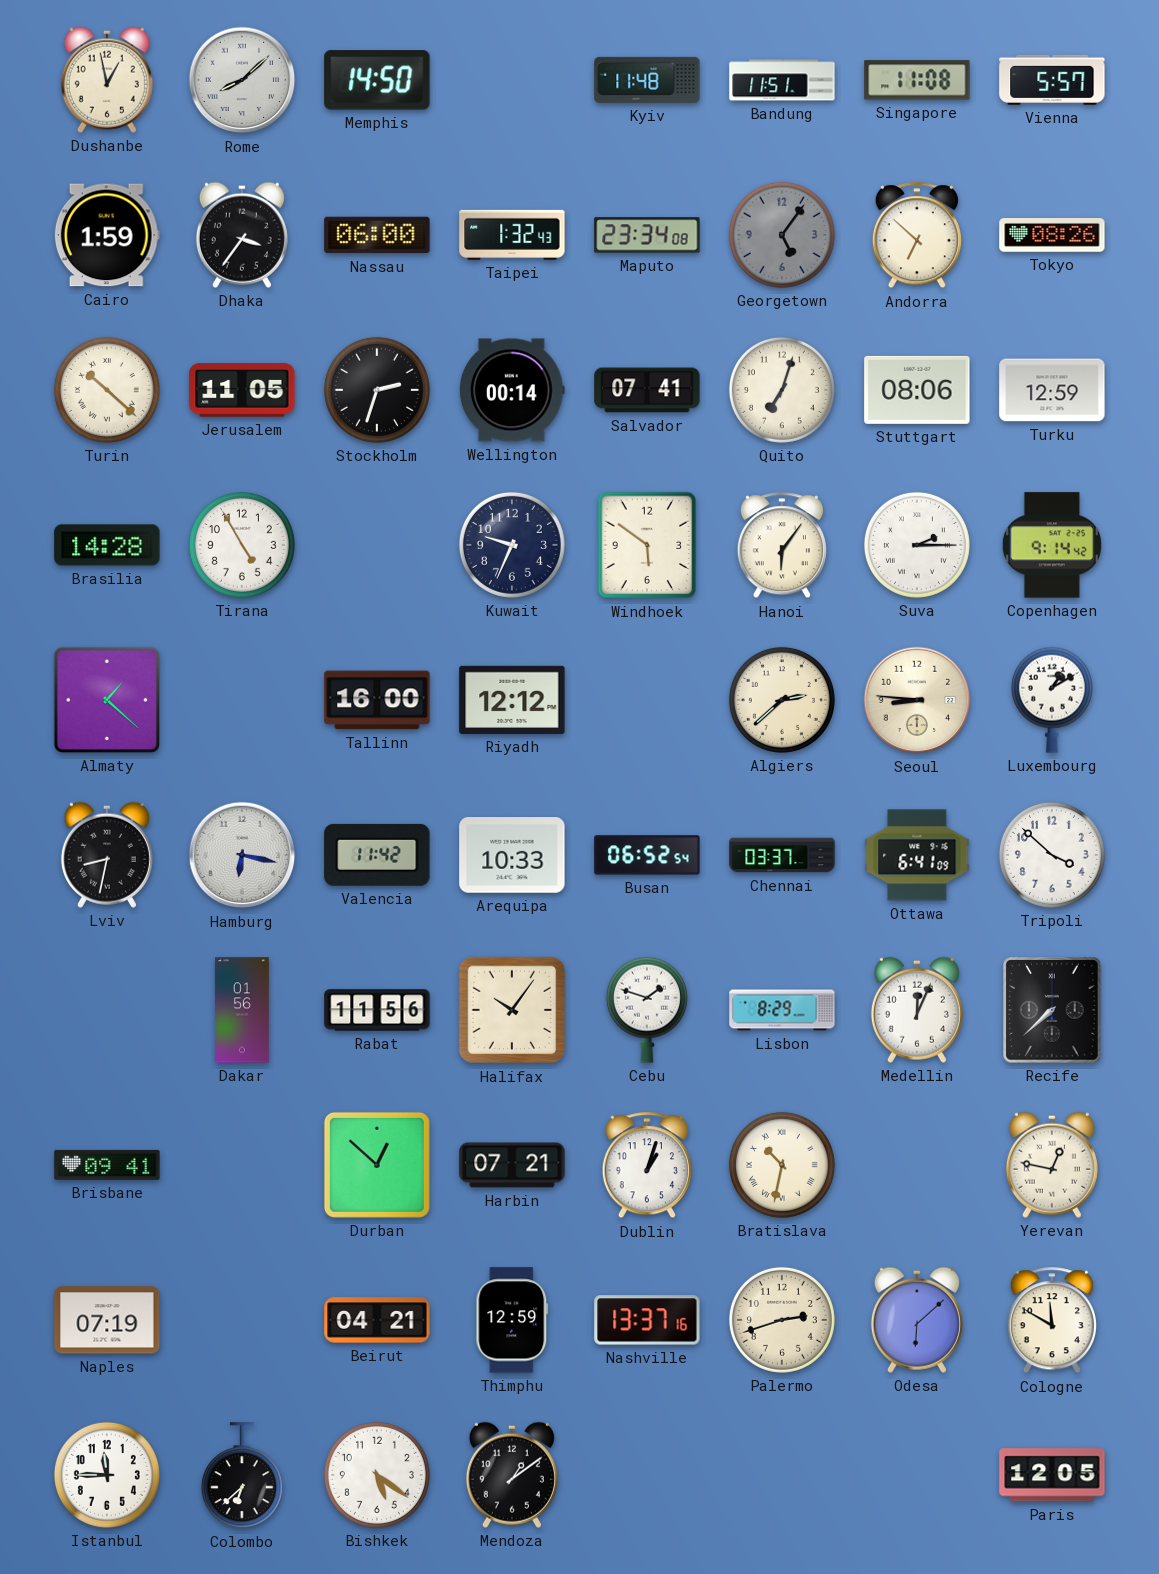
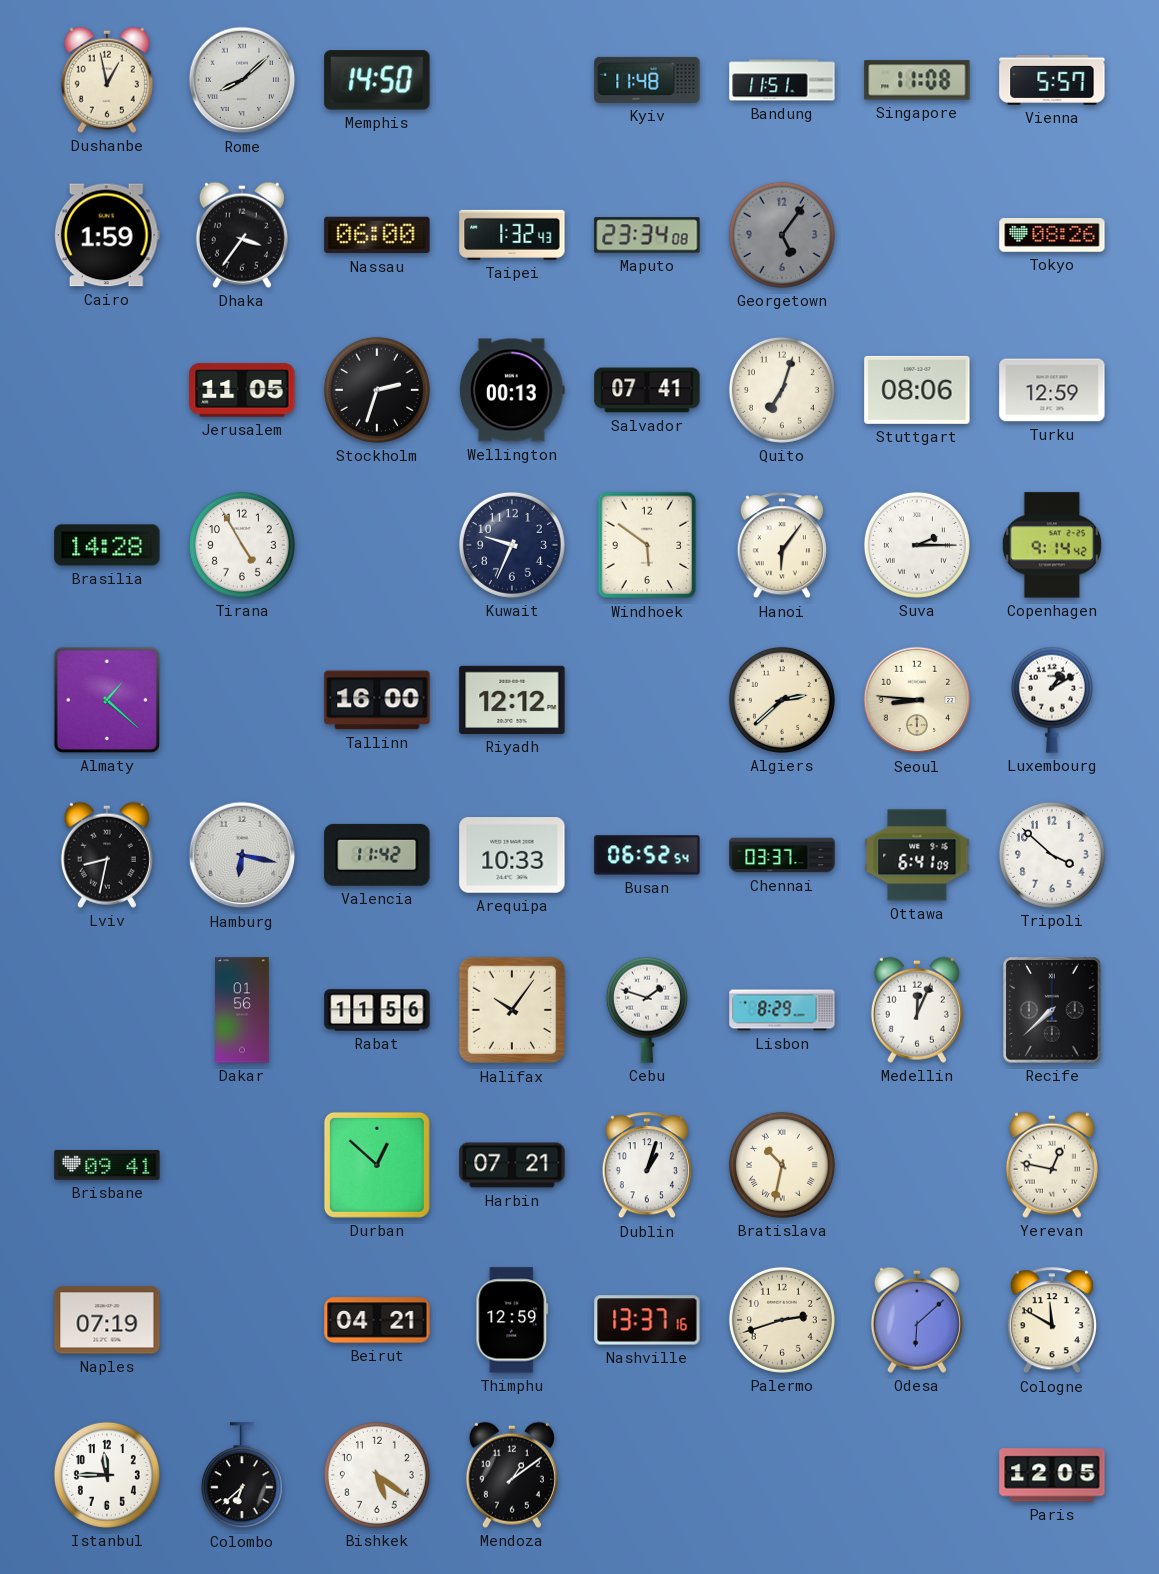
Andorra: 6:52 -> none (917, 236)
Turin: 10:22 -> none (107, 390)
Wellington: 00:14 -> 00:13 (513, 390)
